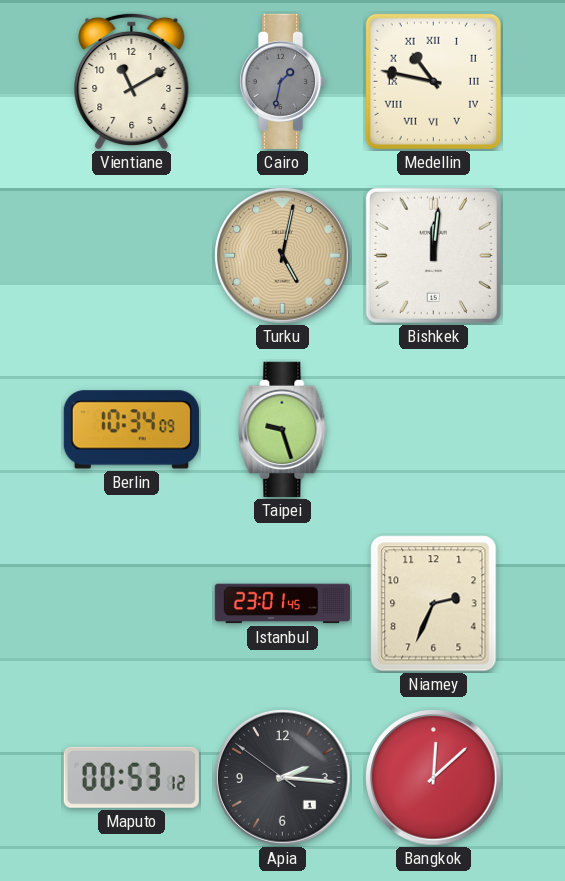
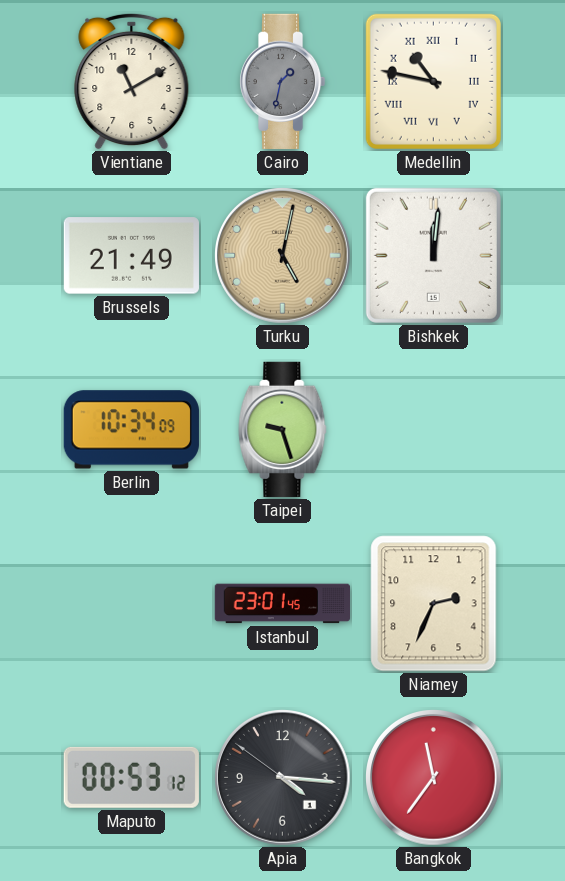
Brussels: none -> 21:49 (131, 256)
Apia: 2:15 -> 4:15 (283, 778)
Bangkok: 12:08 -> 11:36 (434, 778)
